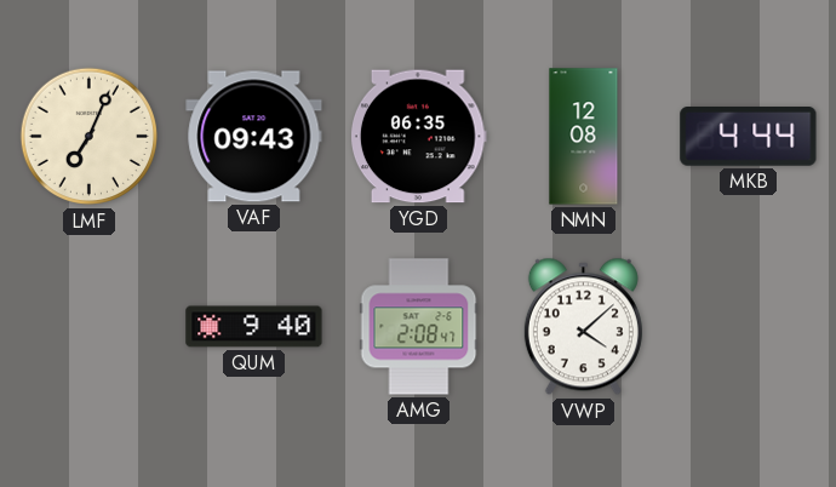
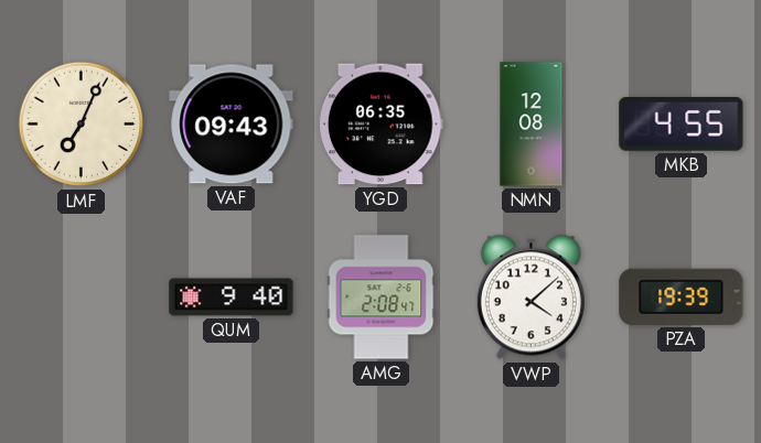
MKB: 4:44 -> 4:55 (682, 125)
PZA: none -> 19:39 (682, 296)
